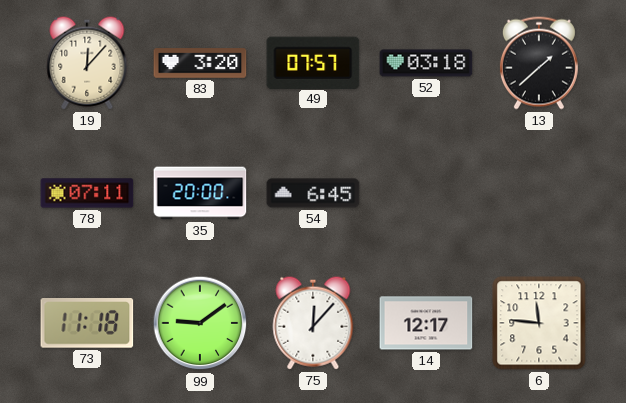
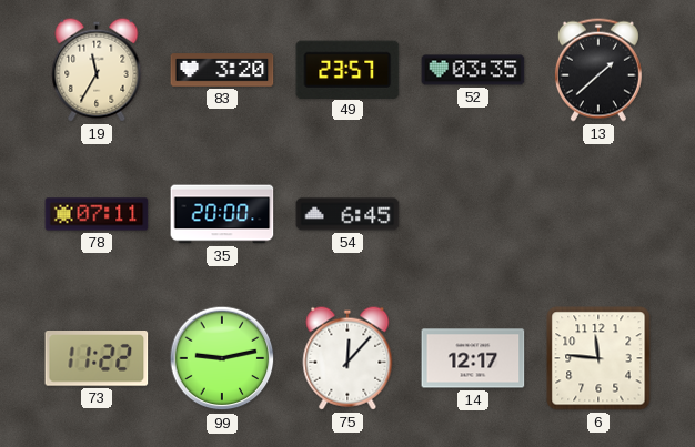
19: 12:07 -> 11:35 (97, 70)
49: 07:57 -> 23:57 (347, 69)
52: 03:18 -> 03:35 (473, 70)
73: 11:18 -> 11:22 (97, 359)
99: 9:09 -> 9:13 (222, 358)
